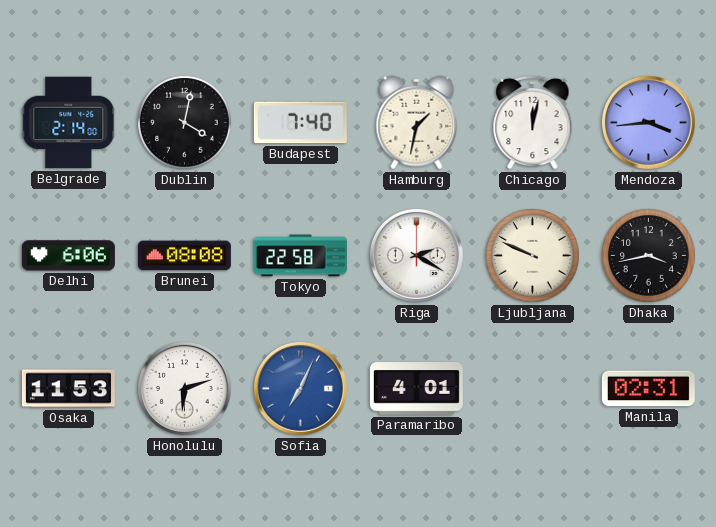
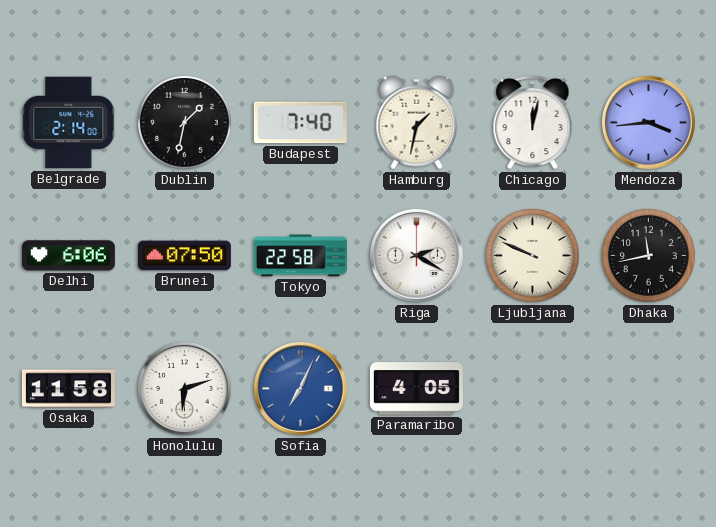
Dublin: 4:02 -> 1:32 (185, 123)
Brunei: 08:08 -> 07:50 (184, 256)
Dhaka: 3:43 -> 11:43 (649, 256)
Osaka: 11:53 -> 11:58 (68, 389)
Paramaribo: 4:01 -> 4:05 (416, 389)
Manila: 02:31 -> none (648, 389)
